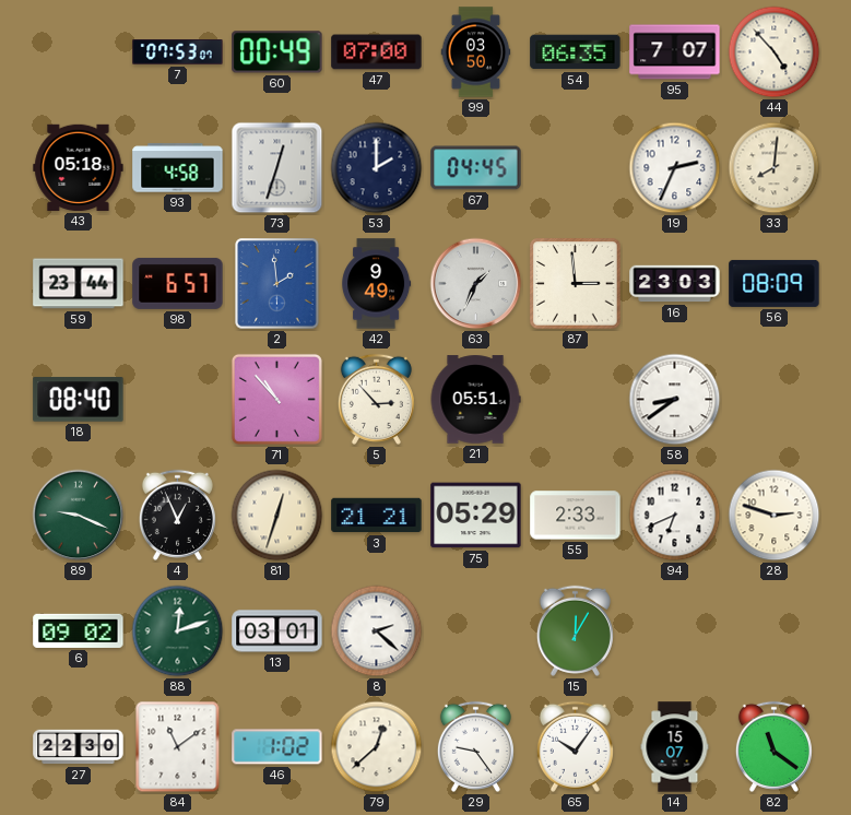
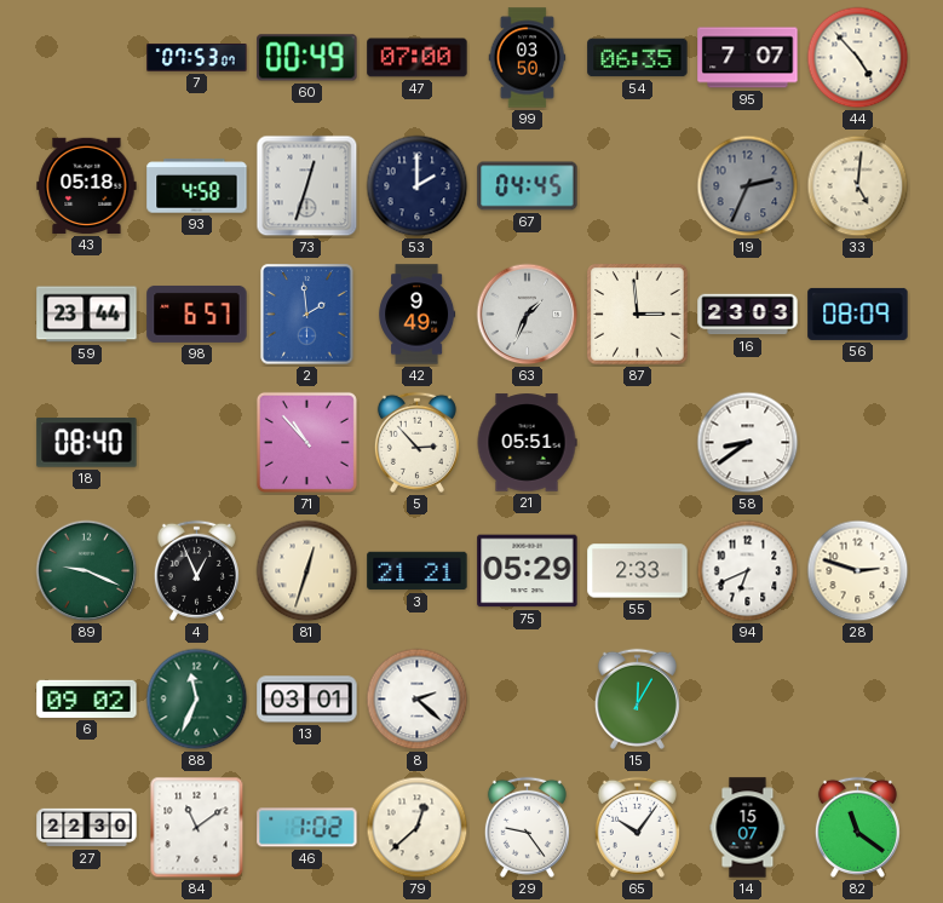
19 dial: white -> grey (748, 186)
33: 8:01 -> 5:01 (858, 186)
88: 12:12 -> 11:34 (197, 700)
